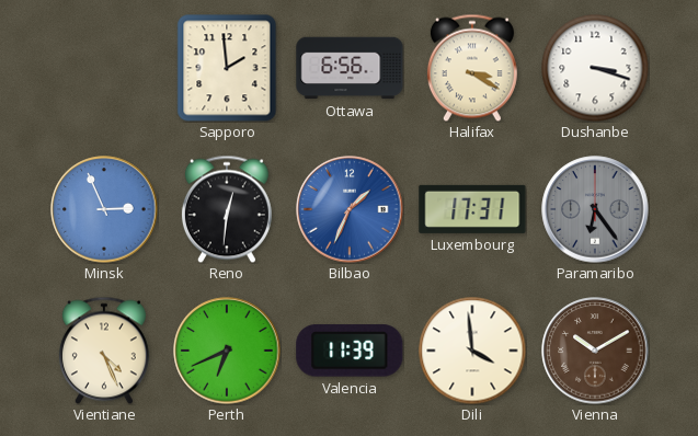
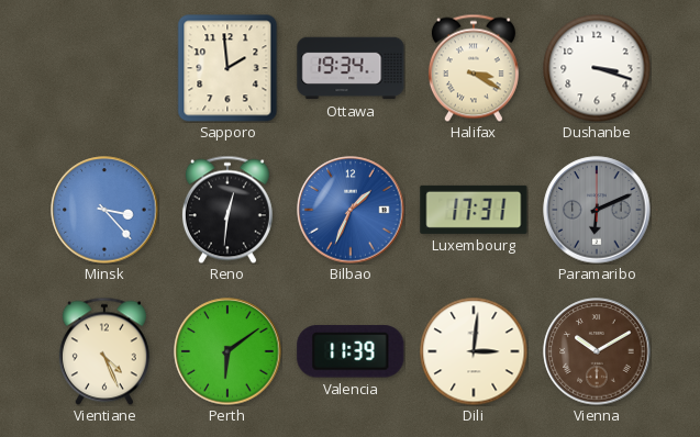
Ottawa: 6:56 -> 19:34 (351, 68)
Minsk: 2:56 -> 3:23 (104, 210)
Paramaribo: 6:24 -> 6:11 (597, 210)
Perth: 6:41 -> 6:09 (227, 351)
Dili: 3:59 -> 3:01 (474, 351)
